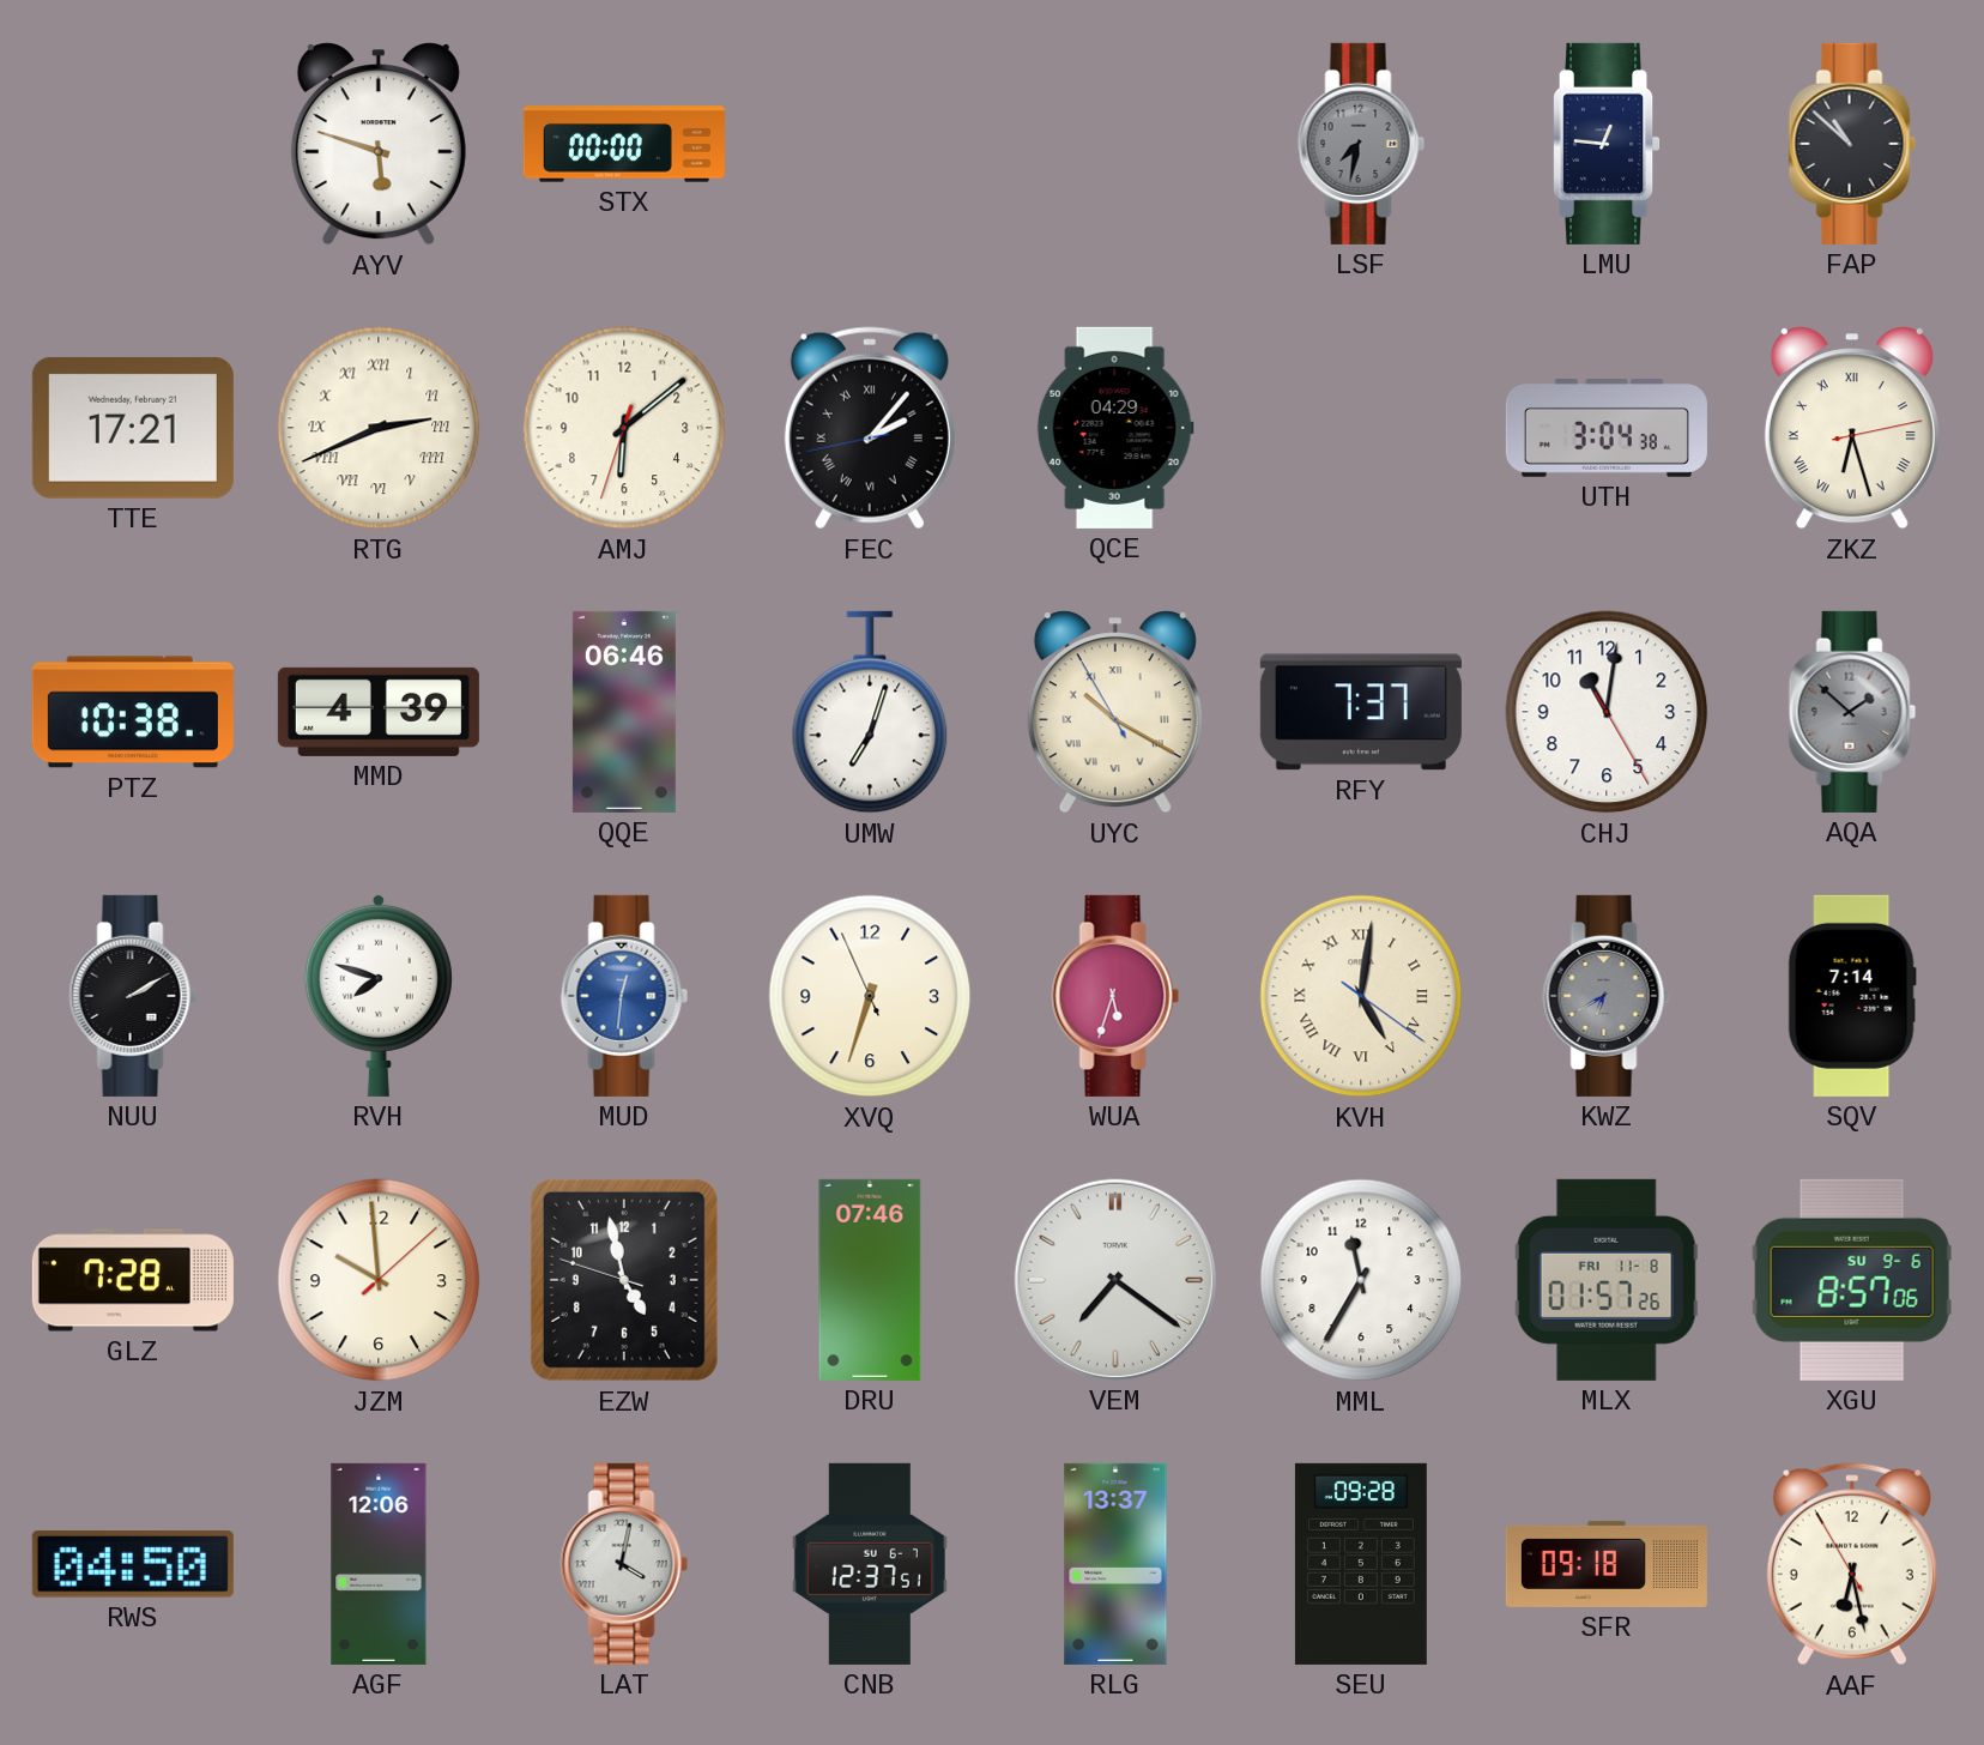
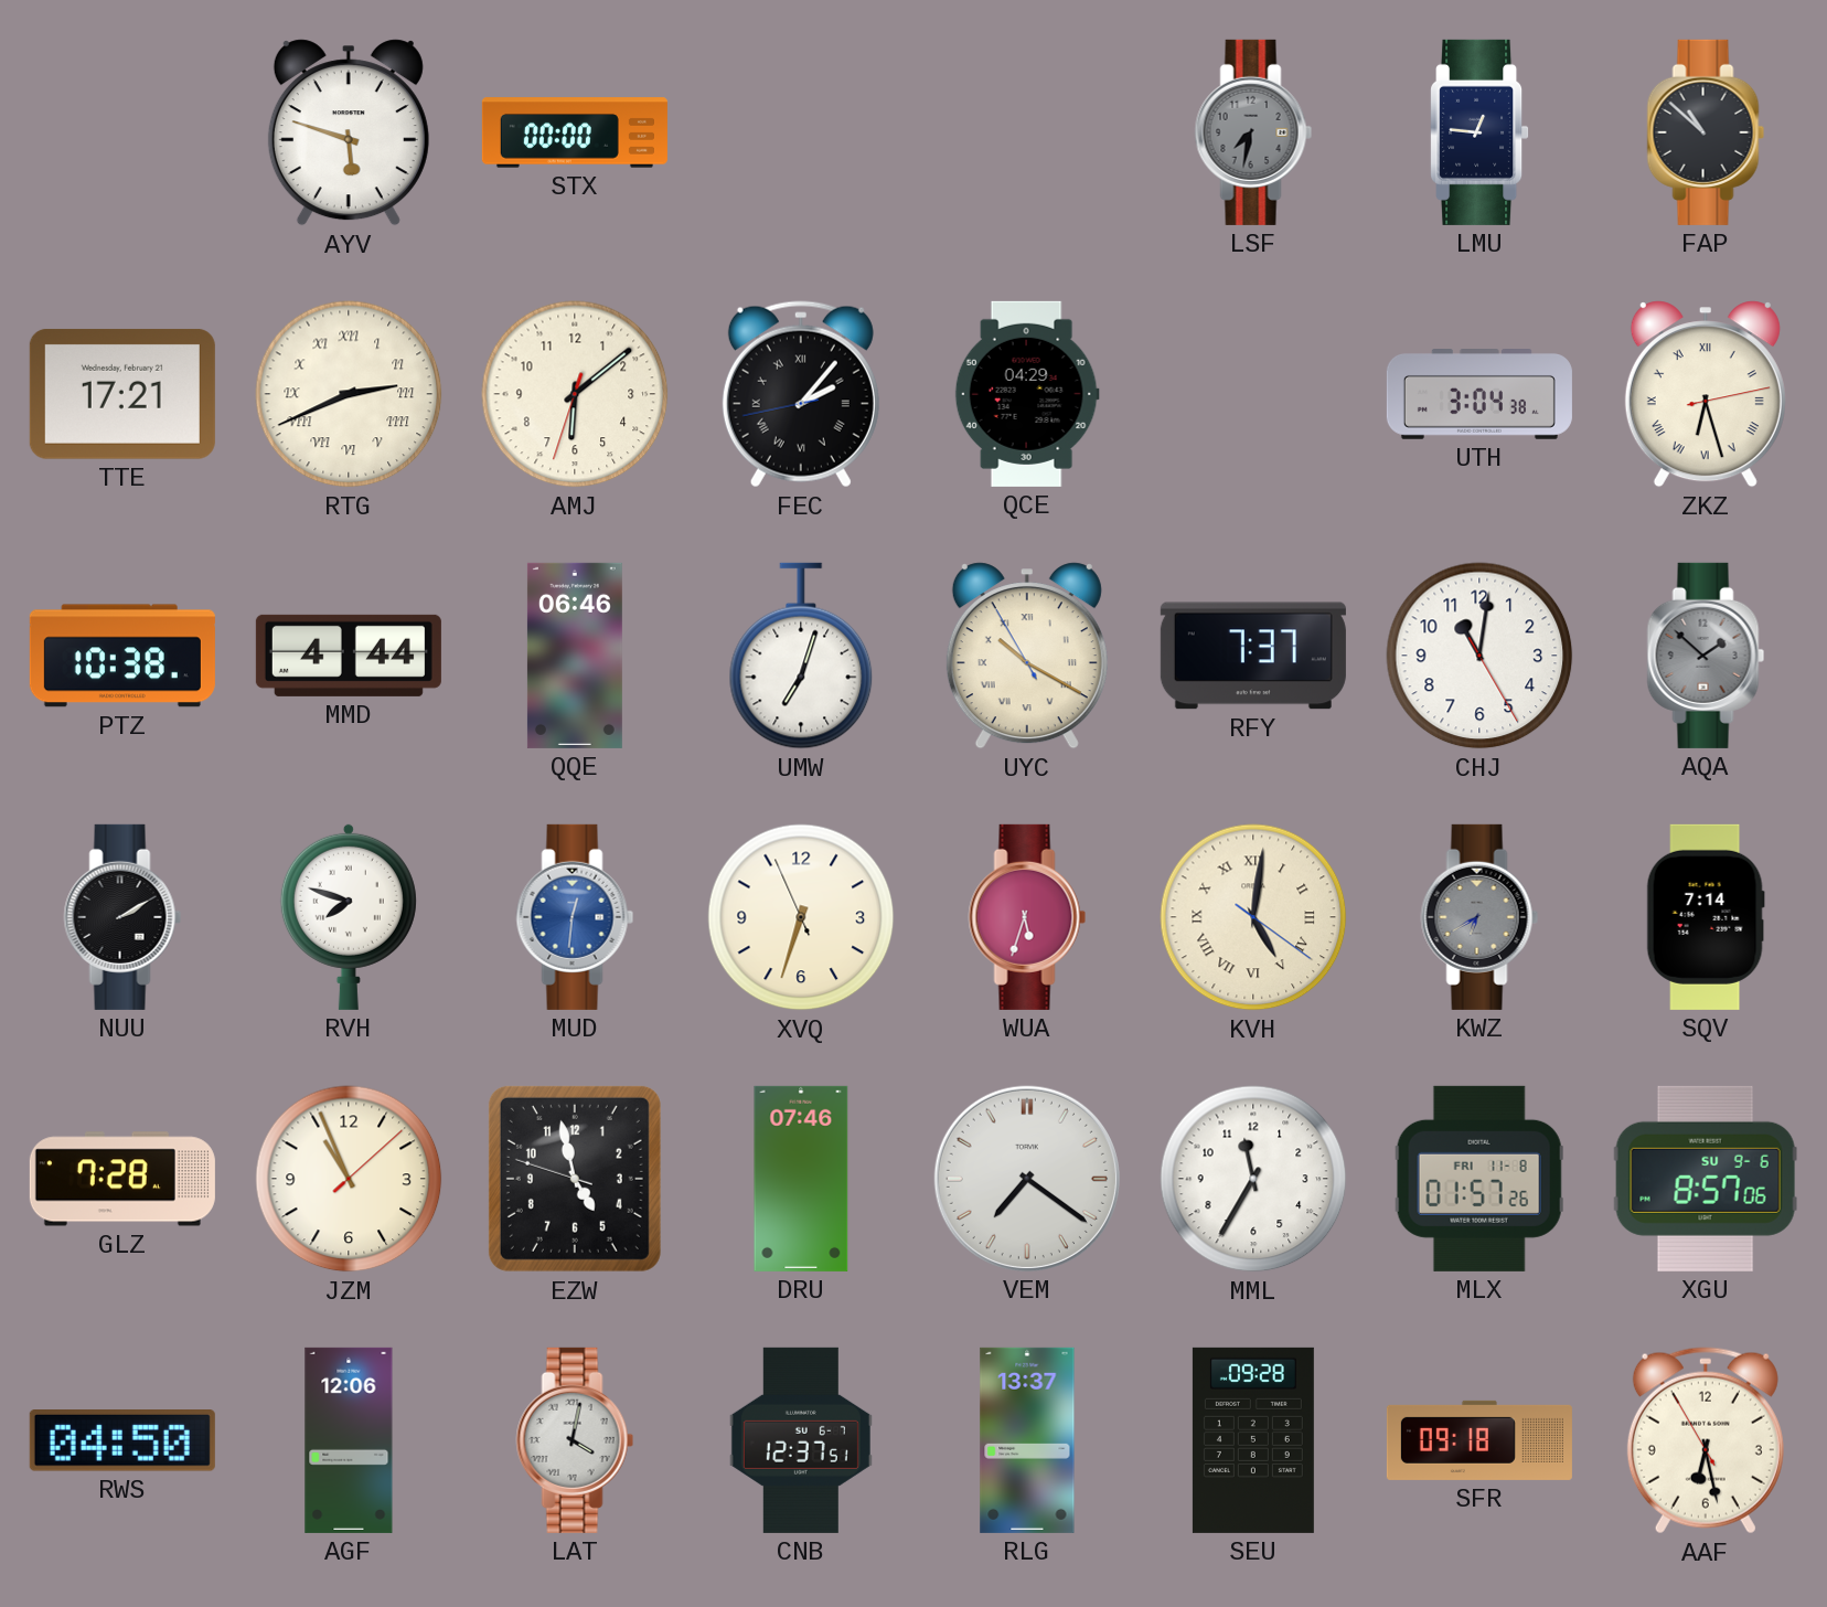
MMD: 4:39 -> 4:44 (349, 656)
JZM: 9:59 -> 10:56 (349, 1179)
